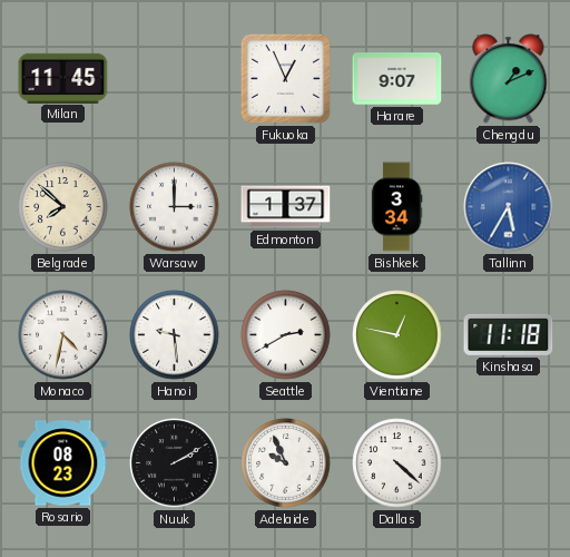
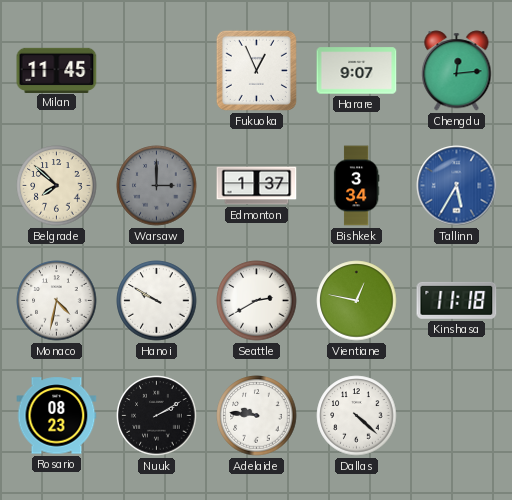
Chengdu: 1:11 -> 12:14 (457, 71)
Warsaw dial: white -> grey (157, 186)
Hanoi: 9:29 -> 9:50 (157, 301)
Adelaide: 9:56 -> 9:46 (257, 416)
